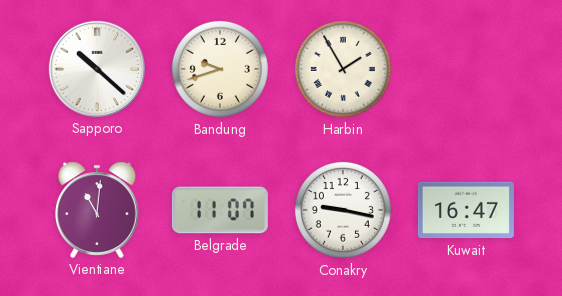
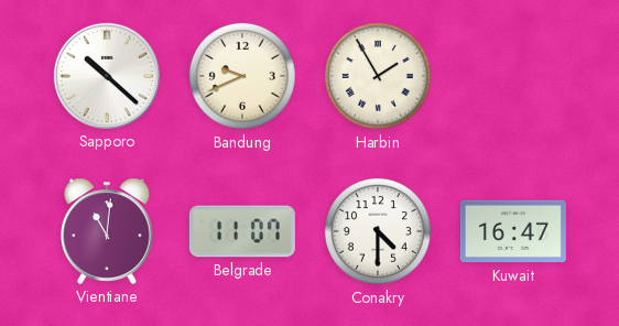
Bandung: 9:42 -> 9:41 (242, 76)
Conakry: 9:17 -> 4:30 (378, 231)
